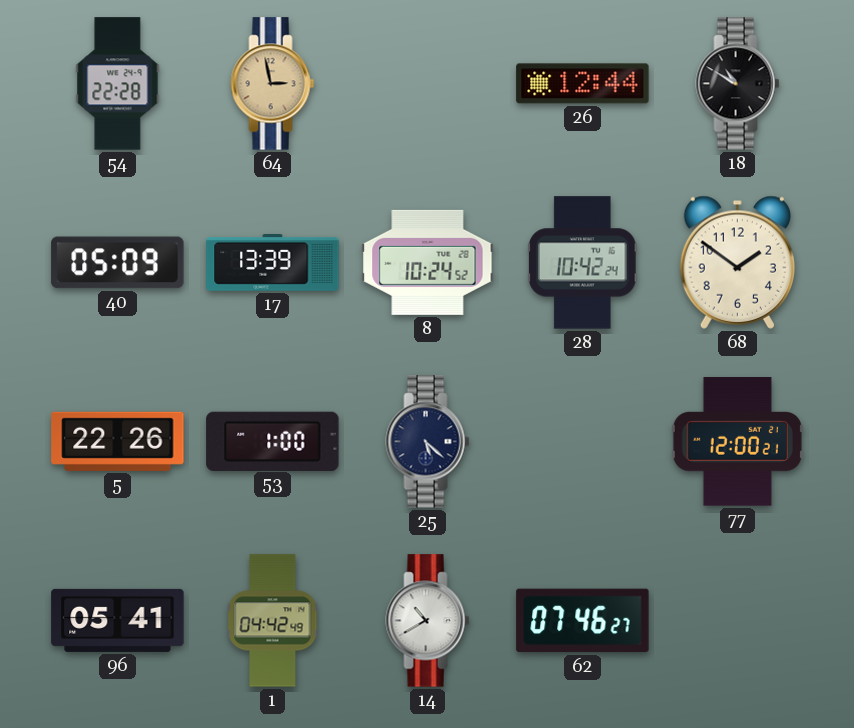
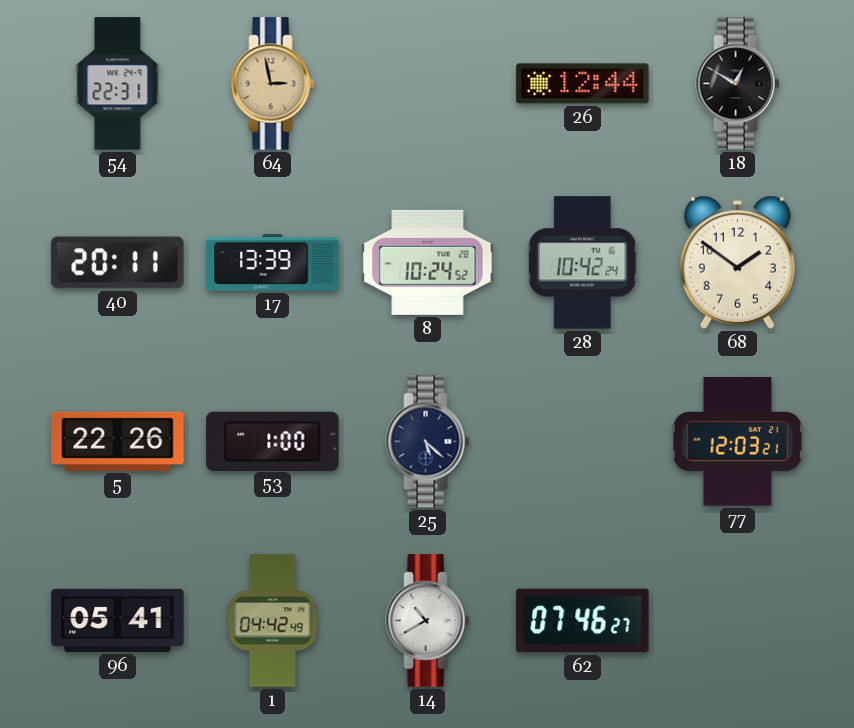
54: 22:28 -> 22:31 (118, 84)
18: 10:50 -> 12:50 (738, 84)
40: 05:09 -> 20:11 (118, 263)
77: 12:00 -> 12:03 (737, 442)
